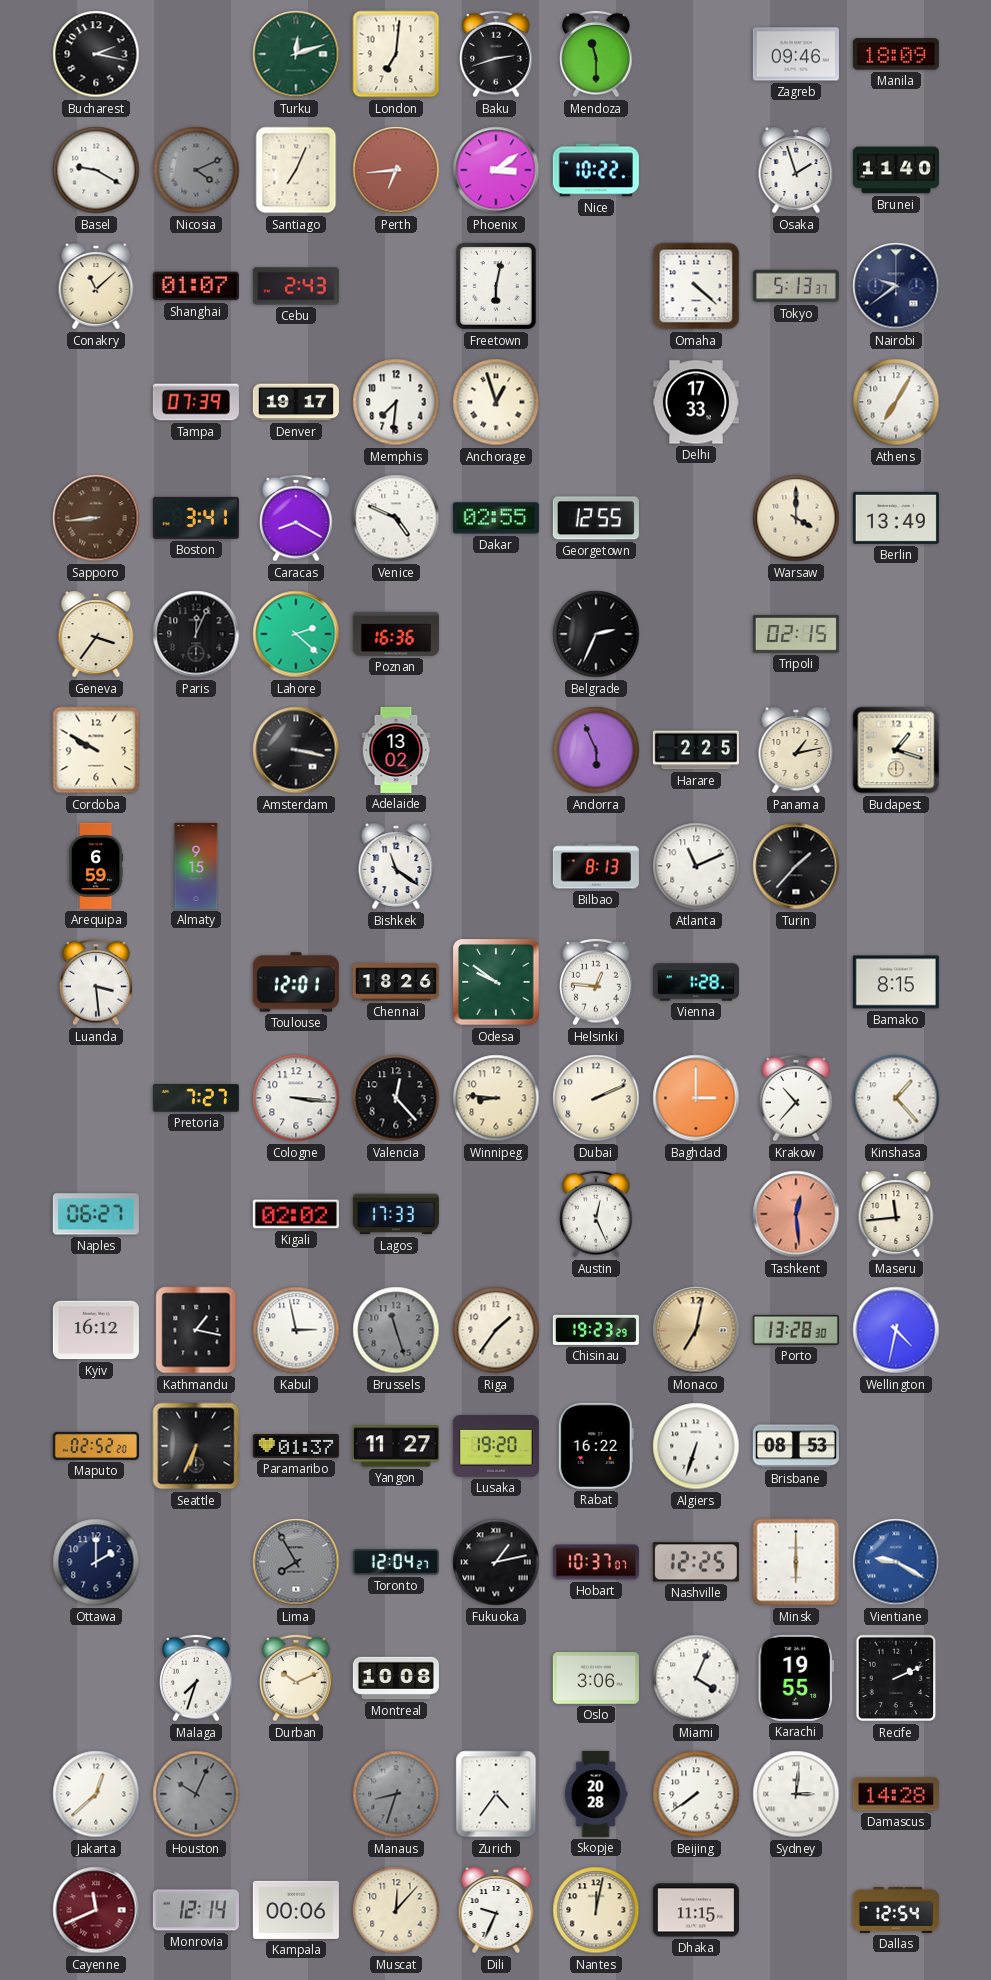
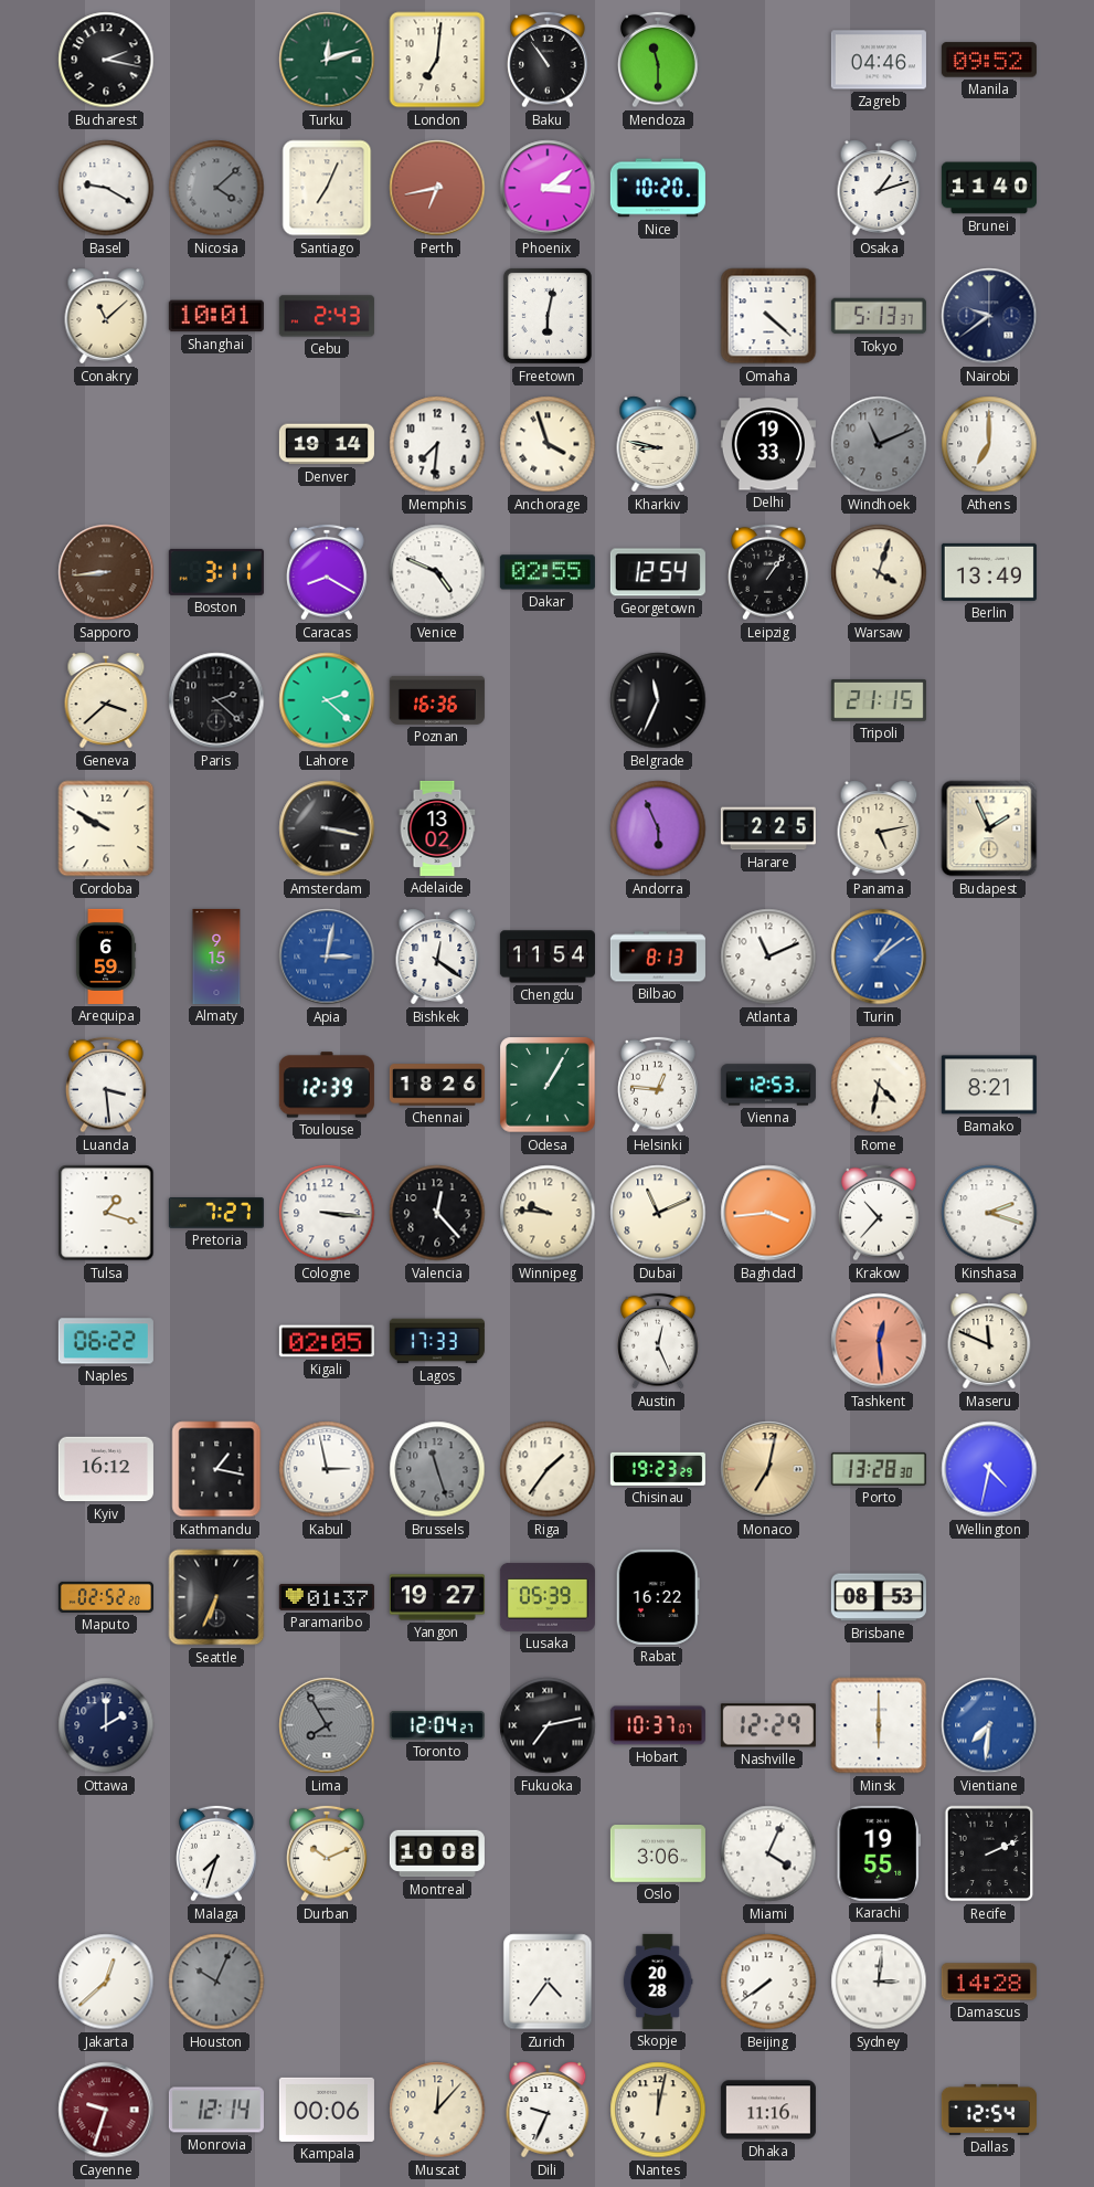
Baku: 2:42 -> 10:54 (548, 60)
Zagreb: 09:46 -> 04:46 (879, 60)
Manila: 18:09 -> 09:52 (989, 60)
Nicosia: 4:11 -> 4:08 (216, 188)
Perth: 6:44 -> 6:43 (437, 188)
Nice: 10:22 -> 10:20 (658, 188)
Osaka: 1:57 -> 1:12 (879, 188)
Shanghai: 01:07 -> 10:01 (216, 316)
Tampa: 07:39 -> none (196, 402)
Denver: 19:17 -> 19:14 (327, 444)
Anchorage: 12:57 -> 3:57 (548, 444)
Kharkiv: none -> 8:47 (658, 444)
Delhi: 17:33 -> 19:33 (768, 444)
Windhoek: none -> 11:11 (879, 444)
Athens: 7:05 -> 7:00 (989, 444)
Boston: 3:41 -> 3:11 (216, 572)
Georgetown: 12:55 -> 12:54 (658, 572)
Leipzig: none -> 1:06 (768, 572)
Warsaw: 4:00 -> 4:03 (879, 572)
Geneva: 3:36 -> 3:38 (106, 700)
Paris: 12:04 -> 2:22 (216, 700)
Belgrade: 2:34 -> 11:34 (658, 700)
Tripoli: 02:15 -> 21:15 (879, 700)
Panama: 1:13 -> 5:13 (879, 828)
Budapest: 1:18 -> 1:56 (989, 828)
Apia: none -> 3:02 (327, 957)
Bishkek: 11:21 -> 12:21 (437, 957)
Chengdu: none -> 11:54 (548, 957)
Turin: 1:37 -> 1:09 (879, 957)
Turin dial: black -> blue (879, 957)
Toulouse: 12:01 -> 12:39 (327, 1085)
Odesa: 9:51 -> 1:05 (548, 1085)
Vienna: 1:28 -> 12:53 (768, 1085)
Rome: none -> 4:32 (879, 1085)
Bamako: 8:15 -> 8:21 (989, 1085)
Tulsa: none -> 1:18 (106, 1213)
Winnipeg: 8:46 -> 9:46 (548, 1213)
Dubai: 2:11 -> 11:11 (658, 1213)
Baghdad: 3:00 -> 3:44 (768, 1213)
Kinshasa: 1:23 -> 2:18 (989, 1213)
Naples: 06:27 -> 06:22 (106, 1341)
Kigali: 02:02 -> 02:05 (327, 1341)
Maseru: 11:44 -> 11:49 (989, 1341)
Yangon: 11:27 -> 19:27 (437, 1597)
Lusaka: 19:20 -> 05:39 (548, 1597)
Algiers: 6:33 -> none (696, 1446)
Fukuoka: 1:13 -> 7:13 (548, 1725)
Nashville: 12:25 -> 12:29 (768, 1725)
Vientiane: 9:20 -> 7:31 (989, 1725)
Manaus: 8:33 -> none (396, 1794)
Cayenne: 11:41 -> 9:33 (106, 2110)
Dhaka: 11:15 -> 11:16 (768, 2110)
